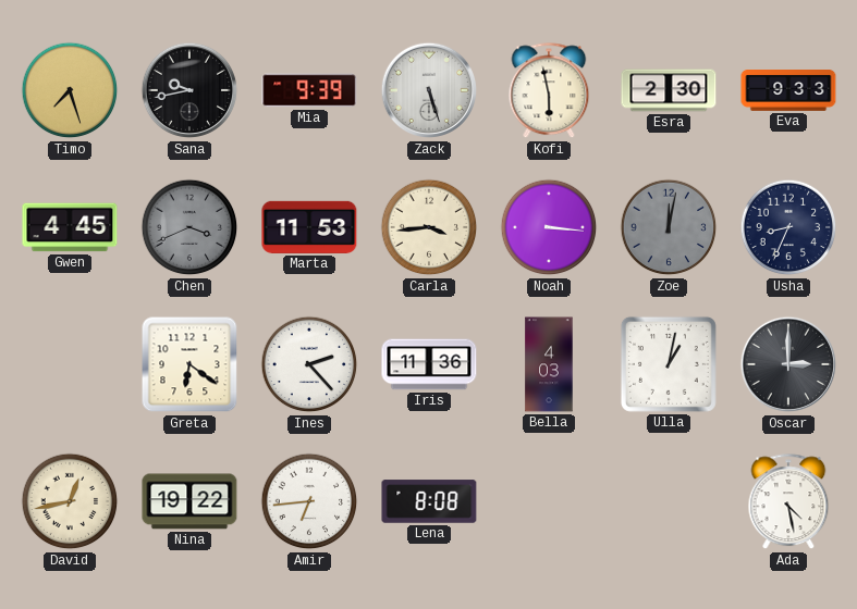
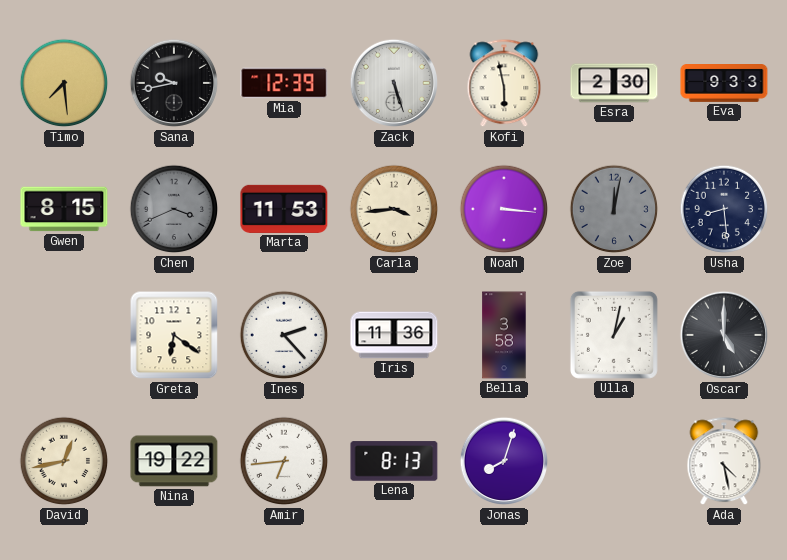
Timo: 7:27 -> 7:29 (64, 83)
Mia: 9:39 -> 12:39 (284, 83)
Gwen: 4:45 -> 8:15 (64, 209)
Usha: 8:34 -> 8:29 (724, 209)
Bella: 4:03 -> 3:58 (504, 335)
Oscar: 3:00 -> 5:00 (724, 335)
Lena: 8:08 -> 8:13 (394, 461)
Jonas: none -> 8:03 (504, 461)
